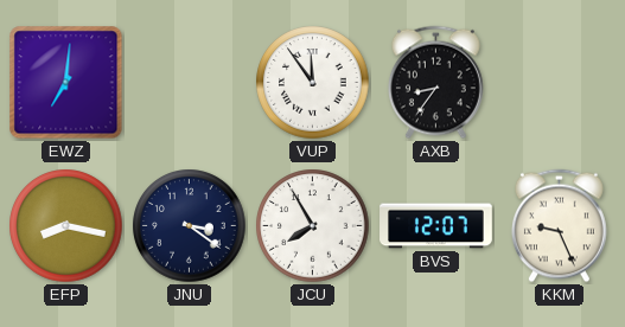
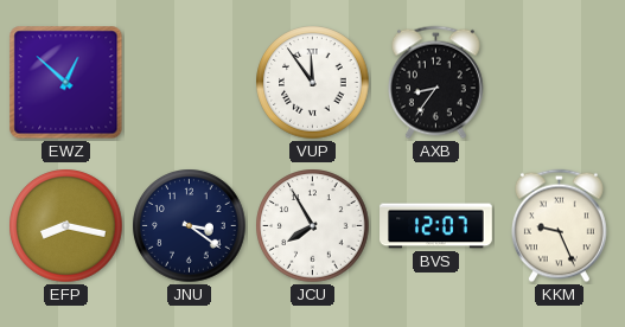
EWZ: 7:01 -> 12:52 (66, 83)
